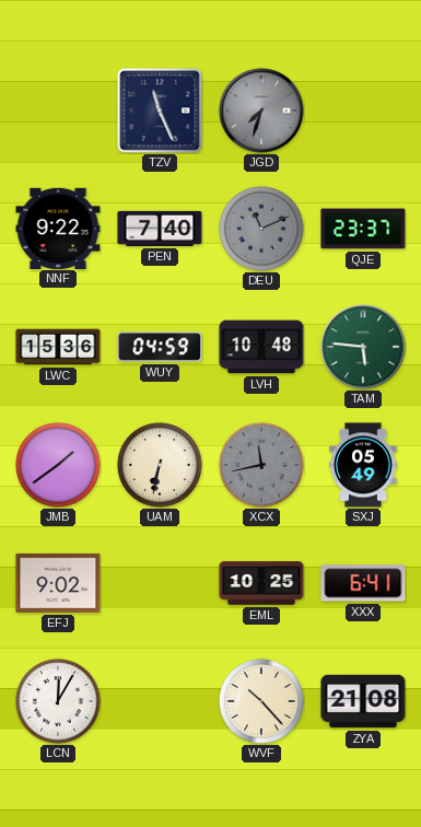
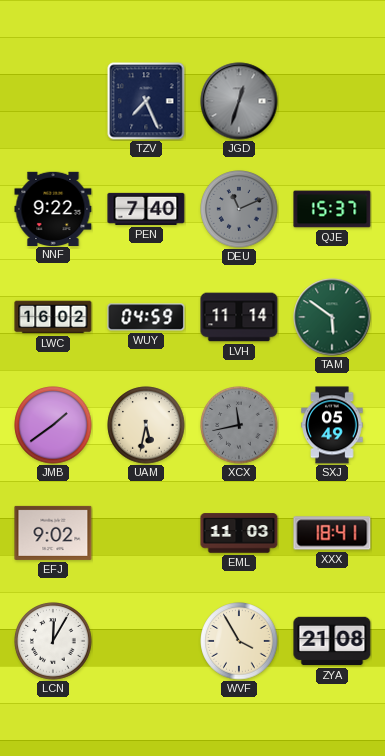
TZV: 11:26 -> 7:26 (146, 101)
JGD: 7:33 -> 12:33 (239, 101)
QJE: 23:37 -> 15:37 (332, 209)
LWC: 15:36 -> 16:02 (53, 317)
LVH: 10:48 -> 11:14 (239, 317)
TAM: 5:46 -> 5:51 (332, 317)
UAM: 6:32 -> 5:32 (146, 425)
EML: 10:25 -> 11:03 (239, 533)
XXX: 6:41 -> 18:41 (332, 533)
WVF: 10:23 -> 3:55 (239, 641)
